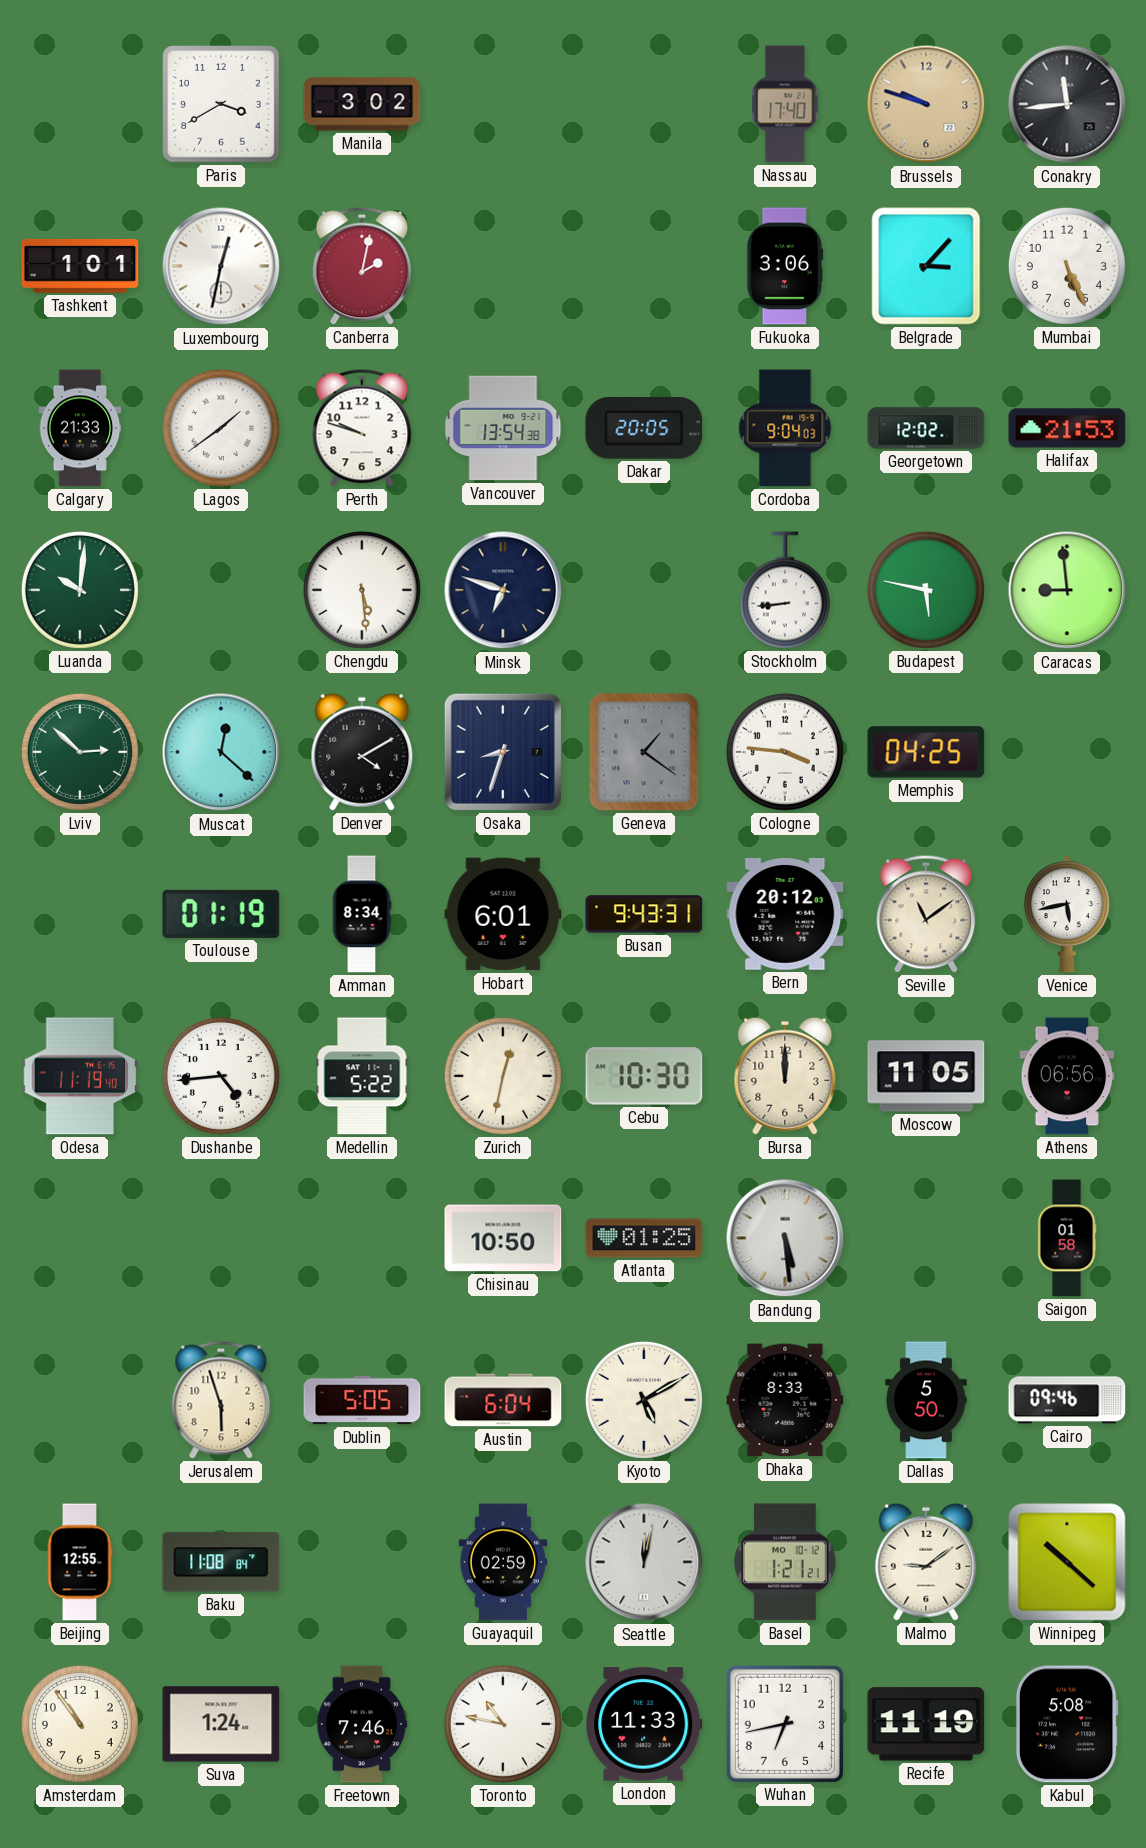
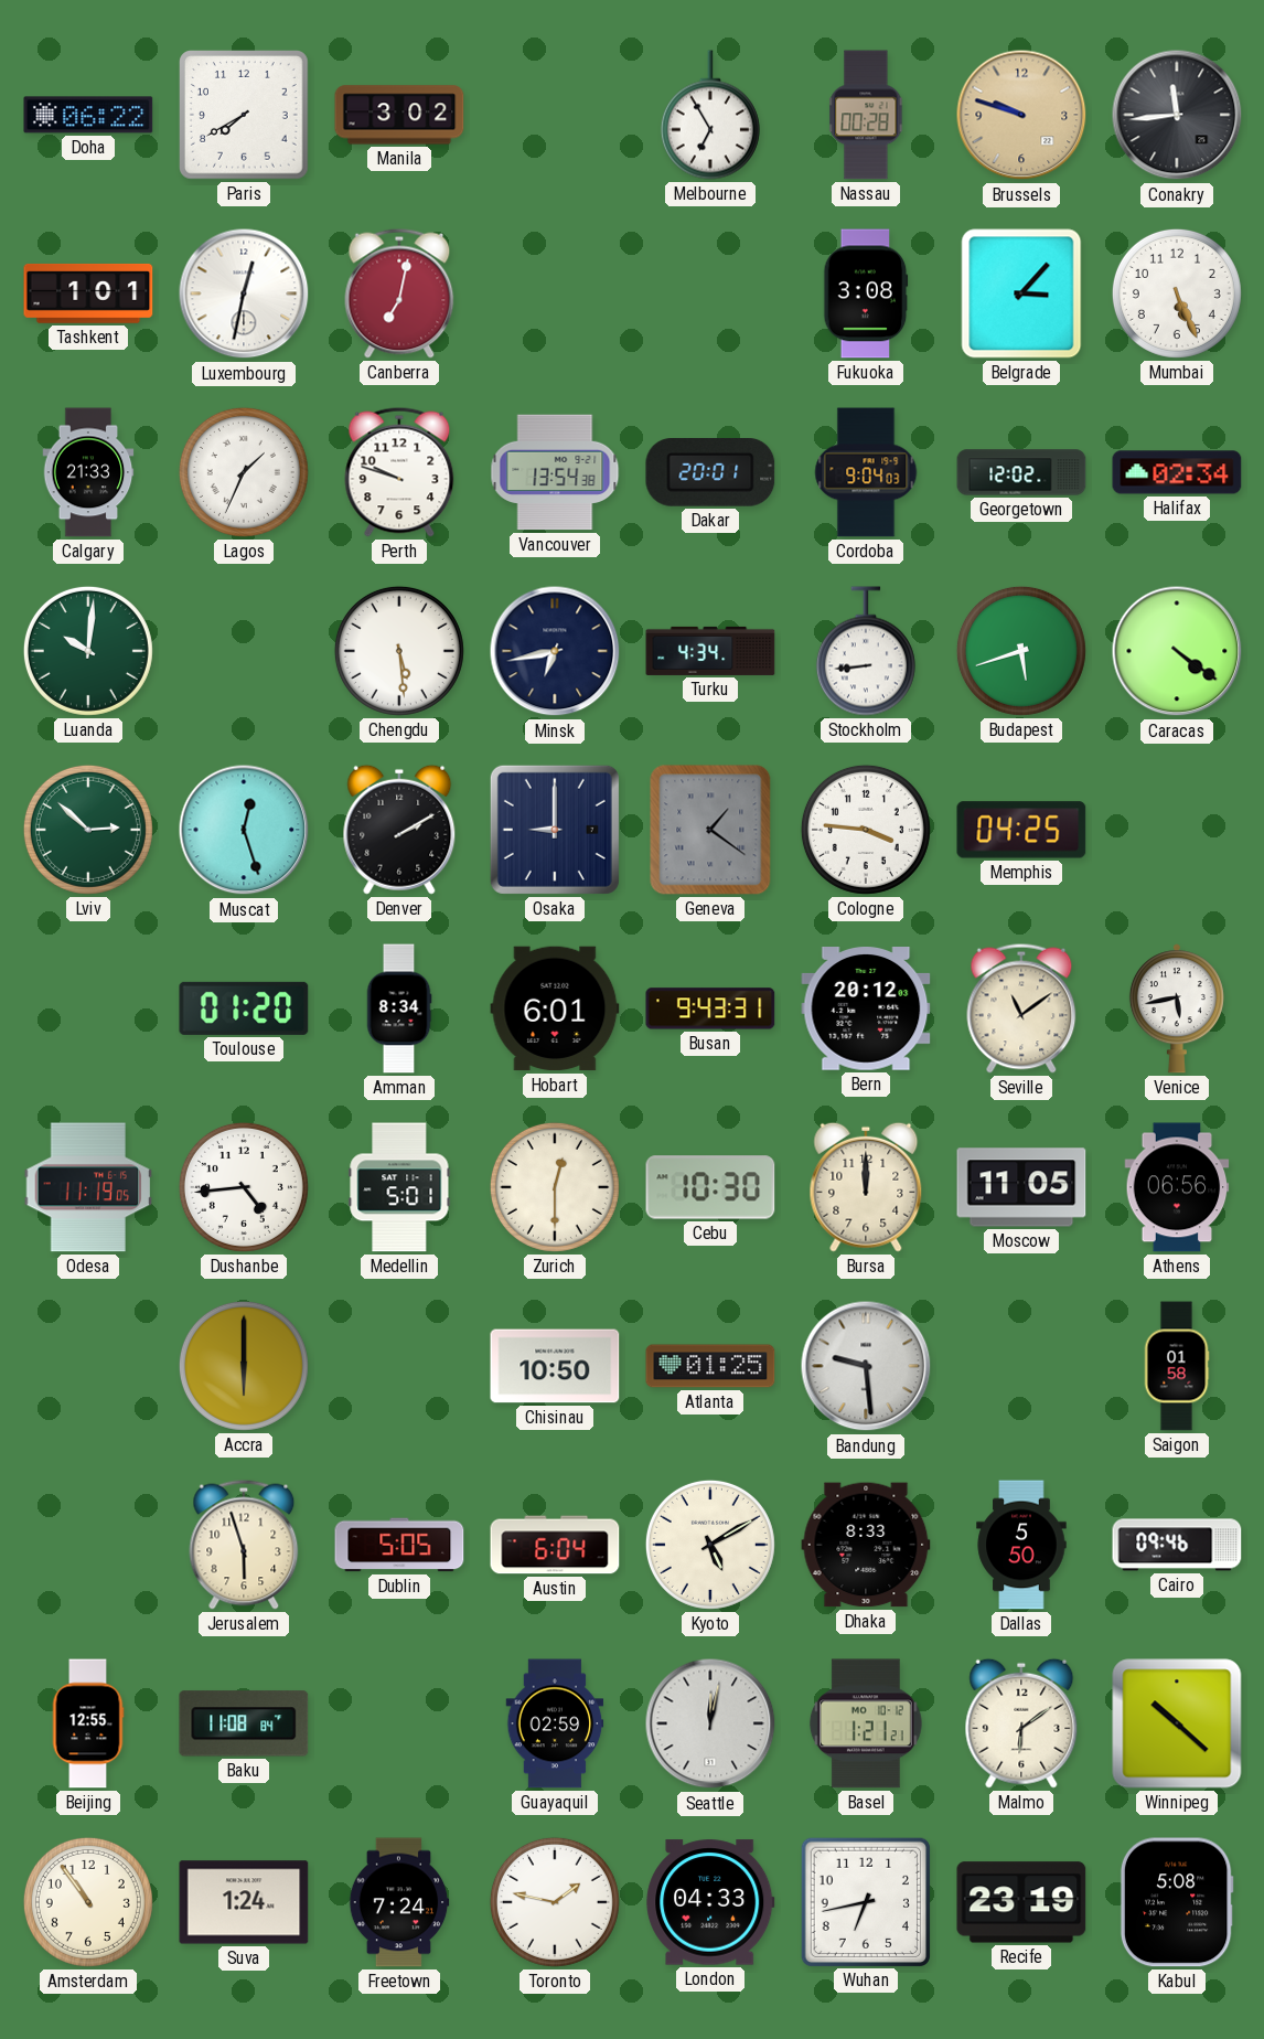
Doha: none -> 06:22 (88, 115)
Paris: 3:40 -> 7:40 (245, 116)
Melbourne: none -> 6:55 (710, 115)
Nassau: 17:40 -> 00:28 (866, 115)
Canberra: 2:02 -> 7:02 (399, 293)
Fukuoka: 3:06 -> 3:08 (866, 293)
Lagos: 1:39 -> 1:34 (244, 472)
Dakar: 20:05 -> 20:01 (710, 473)
Halifax: 21:53 -> 02:34 (1177, 472)
Minsk: 6:48 -> 6:43 (555, 651)
Turku: none -> 4:34 (710, 651)
Budapest: 5:47 -> 5:42 (1021, 651)
Caracas: 8:59 -> 4:21 (1177, 651)
Muscat: 12:22 -> 12:27 (244, 830)
Denver: 4:10 -> 2:10 (399, 830)
Osaka: 8:33 -> 9:00 (555, 830)
Toulouse: 01:19 -> 01:20 (244, 1008)
Odesa: 11:19:40 -> 11:19:05 (88, 1187)
Medellin: 5:22 -> 5:01 (399, 1187)
Zurich: 12:32 -> 12:30 (555, 1187)
Accra: none -> 6:00 (244, 1366)
Bandung: 5:29 -> 9:29 (866, 1366)
Malmo: 9:09 -> 6:09 (1021, 1723)
Freetown: 7:46 -> 7:24 (399, 1902)
Toronto: 10:47 -> 1:47 (555, 1902)
London: 11:33 -> 04:33 (710, 1902)
Recife: 11:19 -> 23:19 (1021, 1902)
